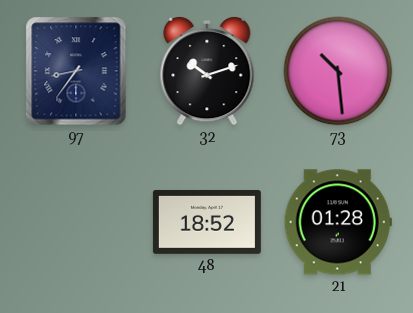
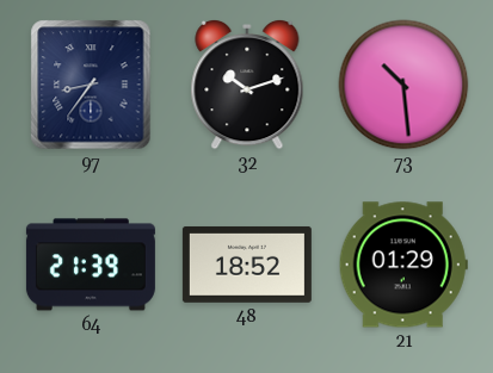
64: none -> 21:39 (91, 265)
21: 01:28 -> 01:29 (403, 265)
